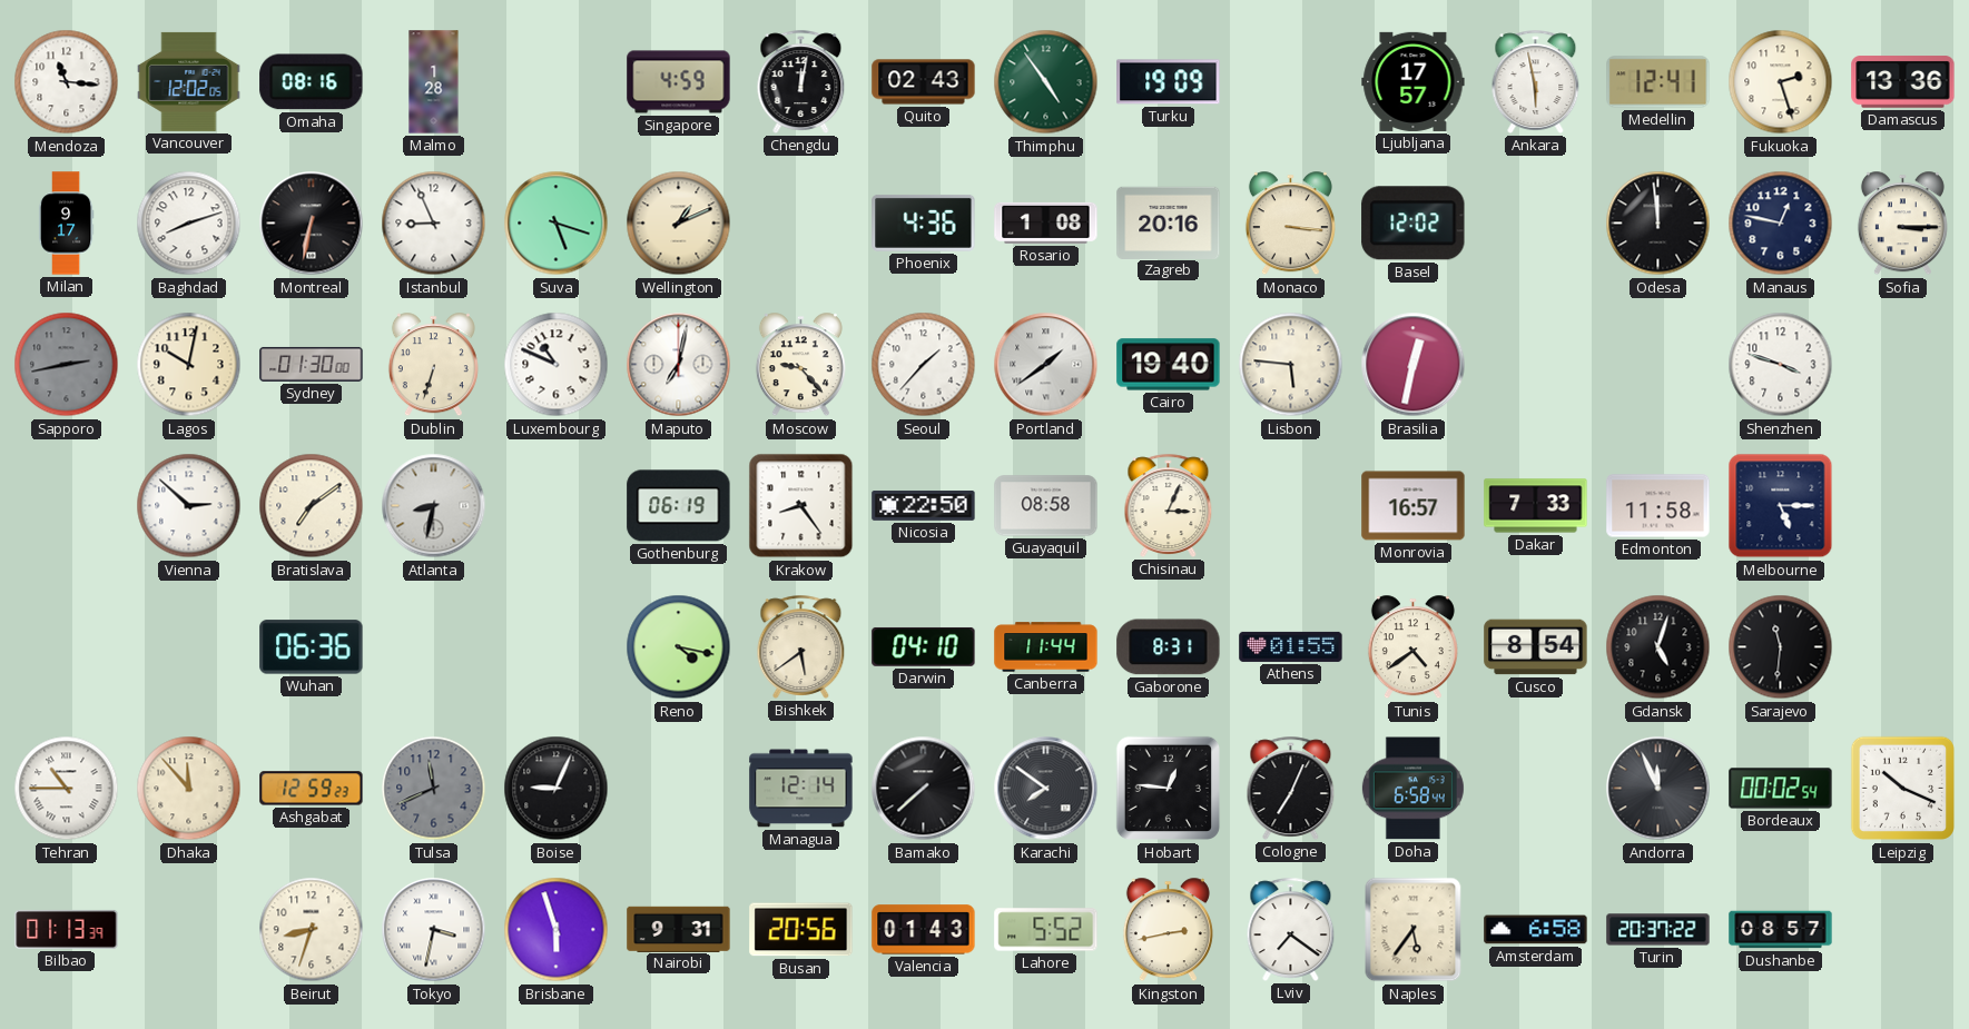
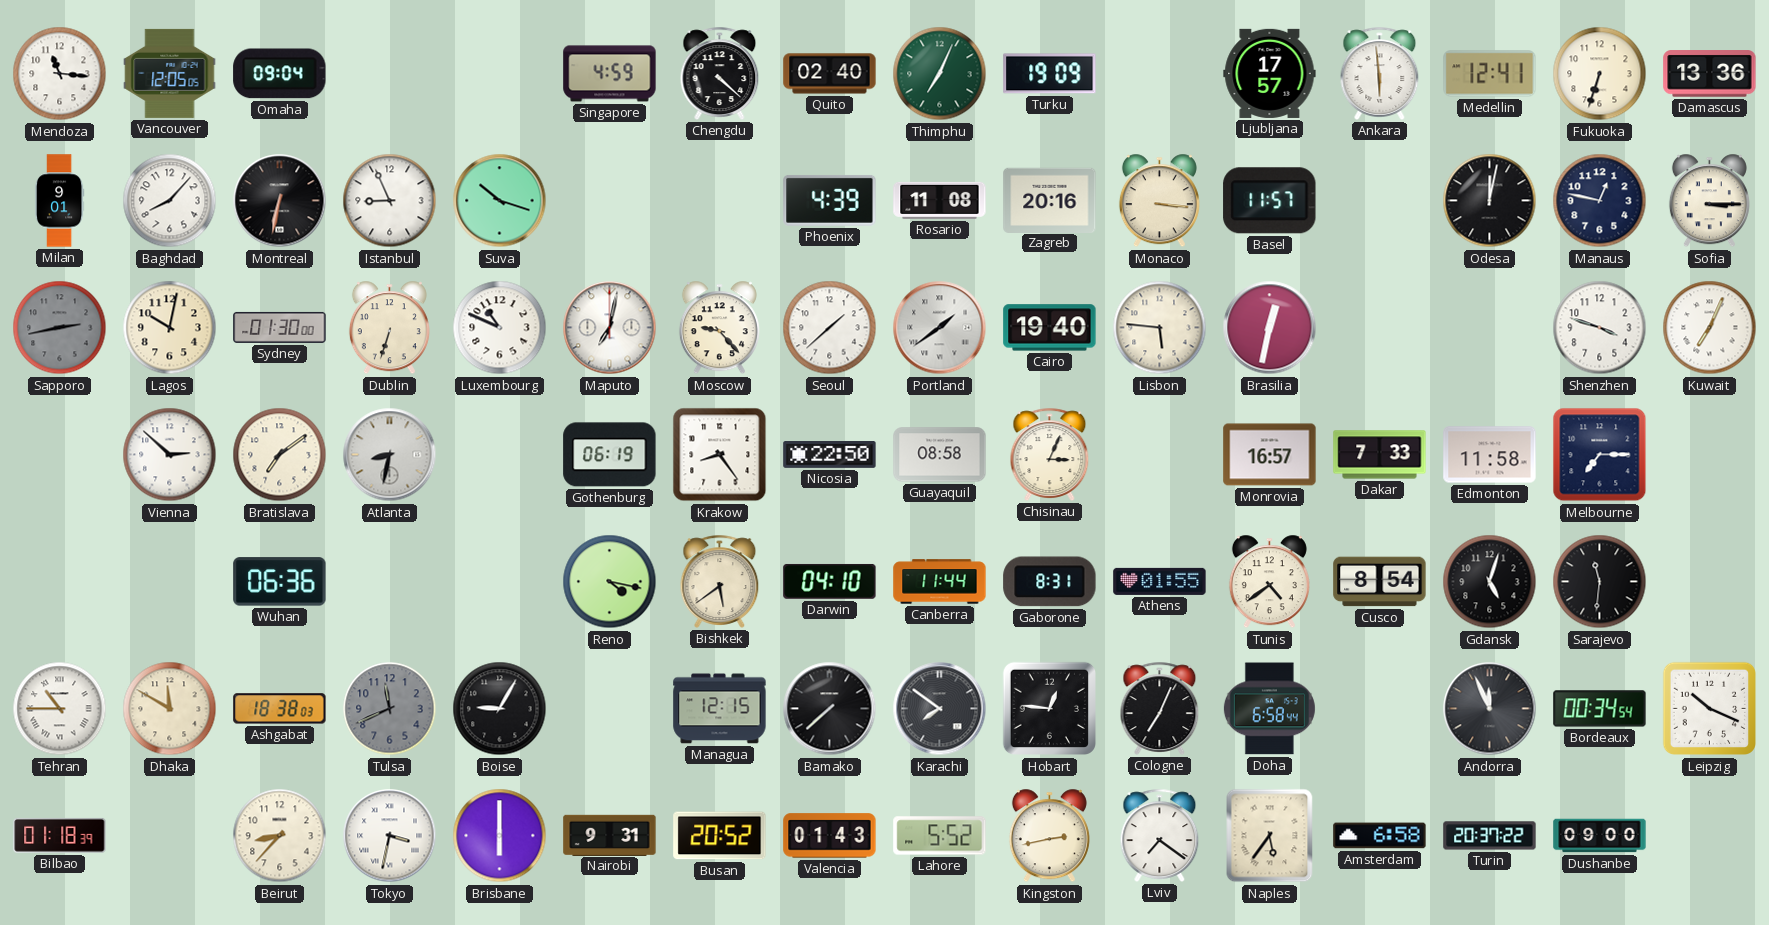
Vancouver: 12:02 -> 12:05 (170, 73)
Omaha: 08:16 -> 09:04 (280, 74)
Malmo: 1:28 -> none (434, 82)
Chengdu: 12:02 -> 4:22 (720, 73)
Quito: 02:43 -> 02:40 (830, 74)
Thimphu: 4:54 -> 7:04 (940, 74)
Ankara: 5:58 -> 5:59 (1380, 73)
Fukuoka: 2:27 -> 6:33 (1600, 74)
Milan: 9:17 -> 9:01 (59, 201)
Baghdad: 8:12 -> 8:07 (170, 201)
Suva: 5:18 -> 10:18 (500, 201)
Wellington: 1:11 -> none (679, 224)
Phoenix: 4:36 -> 4:39 (830, 200)
Rosario: 1:08 -> 11:08 (940, 200)
Basel: 12:02 -> 11:57 (1270, 201)
Odesa: 11:59 -> 12:02 (1490, 201)
Seoul: 1:37 -> 1:38 (830, 328)
Kuwait: none -> 7:04 (1710, 328)
Melbourne: 5:15 -> 7:15 (1600, 455)
Dhaka: 11:53 -> 11:50 (170, 709)
Ashgabat: 12:59 -> 18:38 (280, 709)
Boise: 9:04 -> 9:05 (500, 709)
Managua: 12:14 -> 12:15 (720, 709)
Bordeaux: 00:02 -> 00:34 (1600, 709)
Bilbao: 01:13 -> 01:18 (60, 835)
Beirut: 8:33 -> 8:37 (280, 836)
Brisbane: 5:57 -> 6:00 (500, 836)
Busan: 20:56 -> 20:52 (720, 836)
Dushanbe: 08:57 -> 09:00 (1600, 836)
